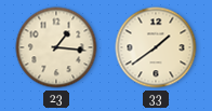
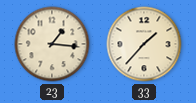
33: 1:39 -> 1:37 (144, 44)
